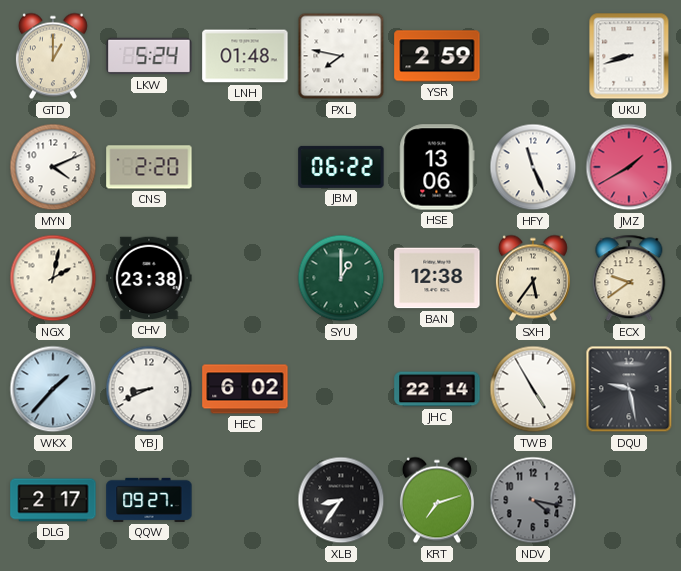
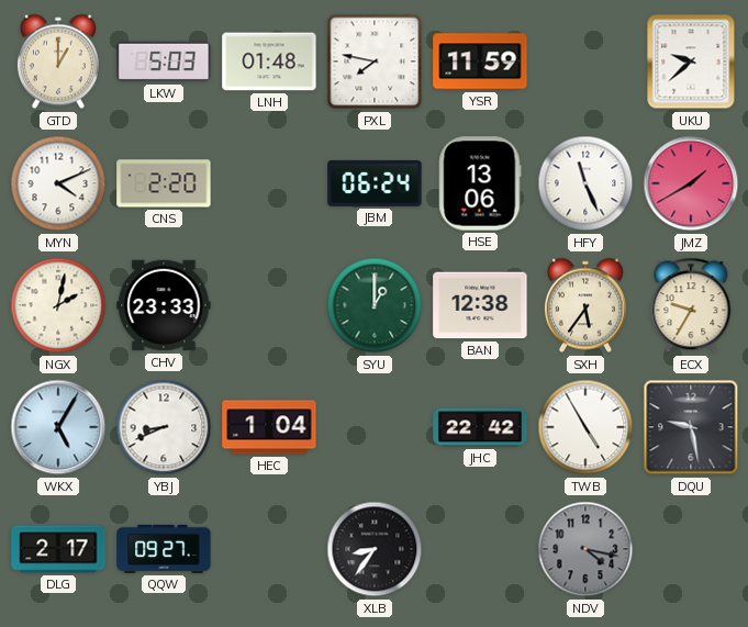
LKW: 5:24 -> 5:03 (164, 61)
YSR: 2:59 -> 11:59 (480, 61)
UKU: 8:42 -> 9:38 (691, 61)
JBM: 06:22 -> 06:24 (375, 183)
CHV: 23:38 -> 23:33 (164, 305)
ECX: 9:39 -> 9:35 (691, 305)
WKX: 1:37 -> 5:05 (58, 427)
HEC: 6:02 -> 1:04 (269, 427)
JHC: 22:14 -> 22:42 (480, 427)
KRT: 7:12 -> none (437, 500)
